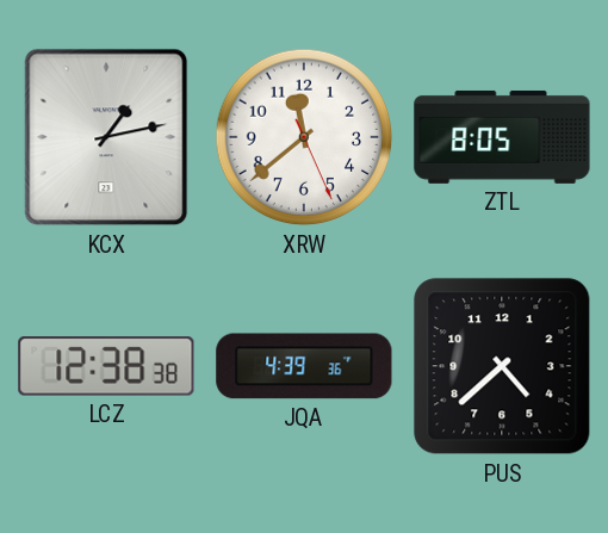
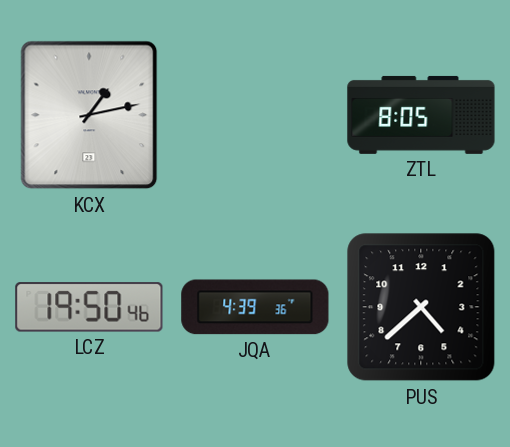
XRW: 11:38 -> none (304, 137)
LCZ: 12:38 -> 19:50 (89, 307)
